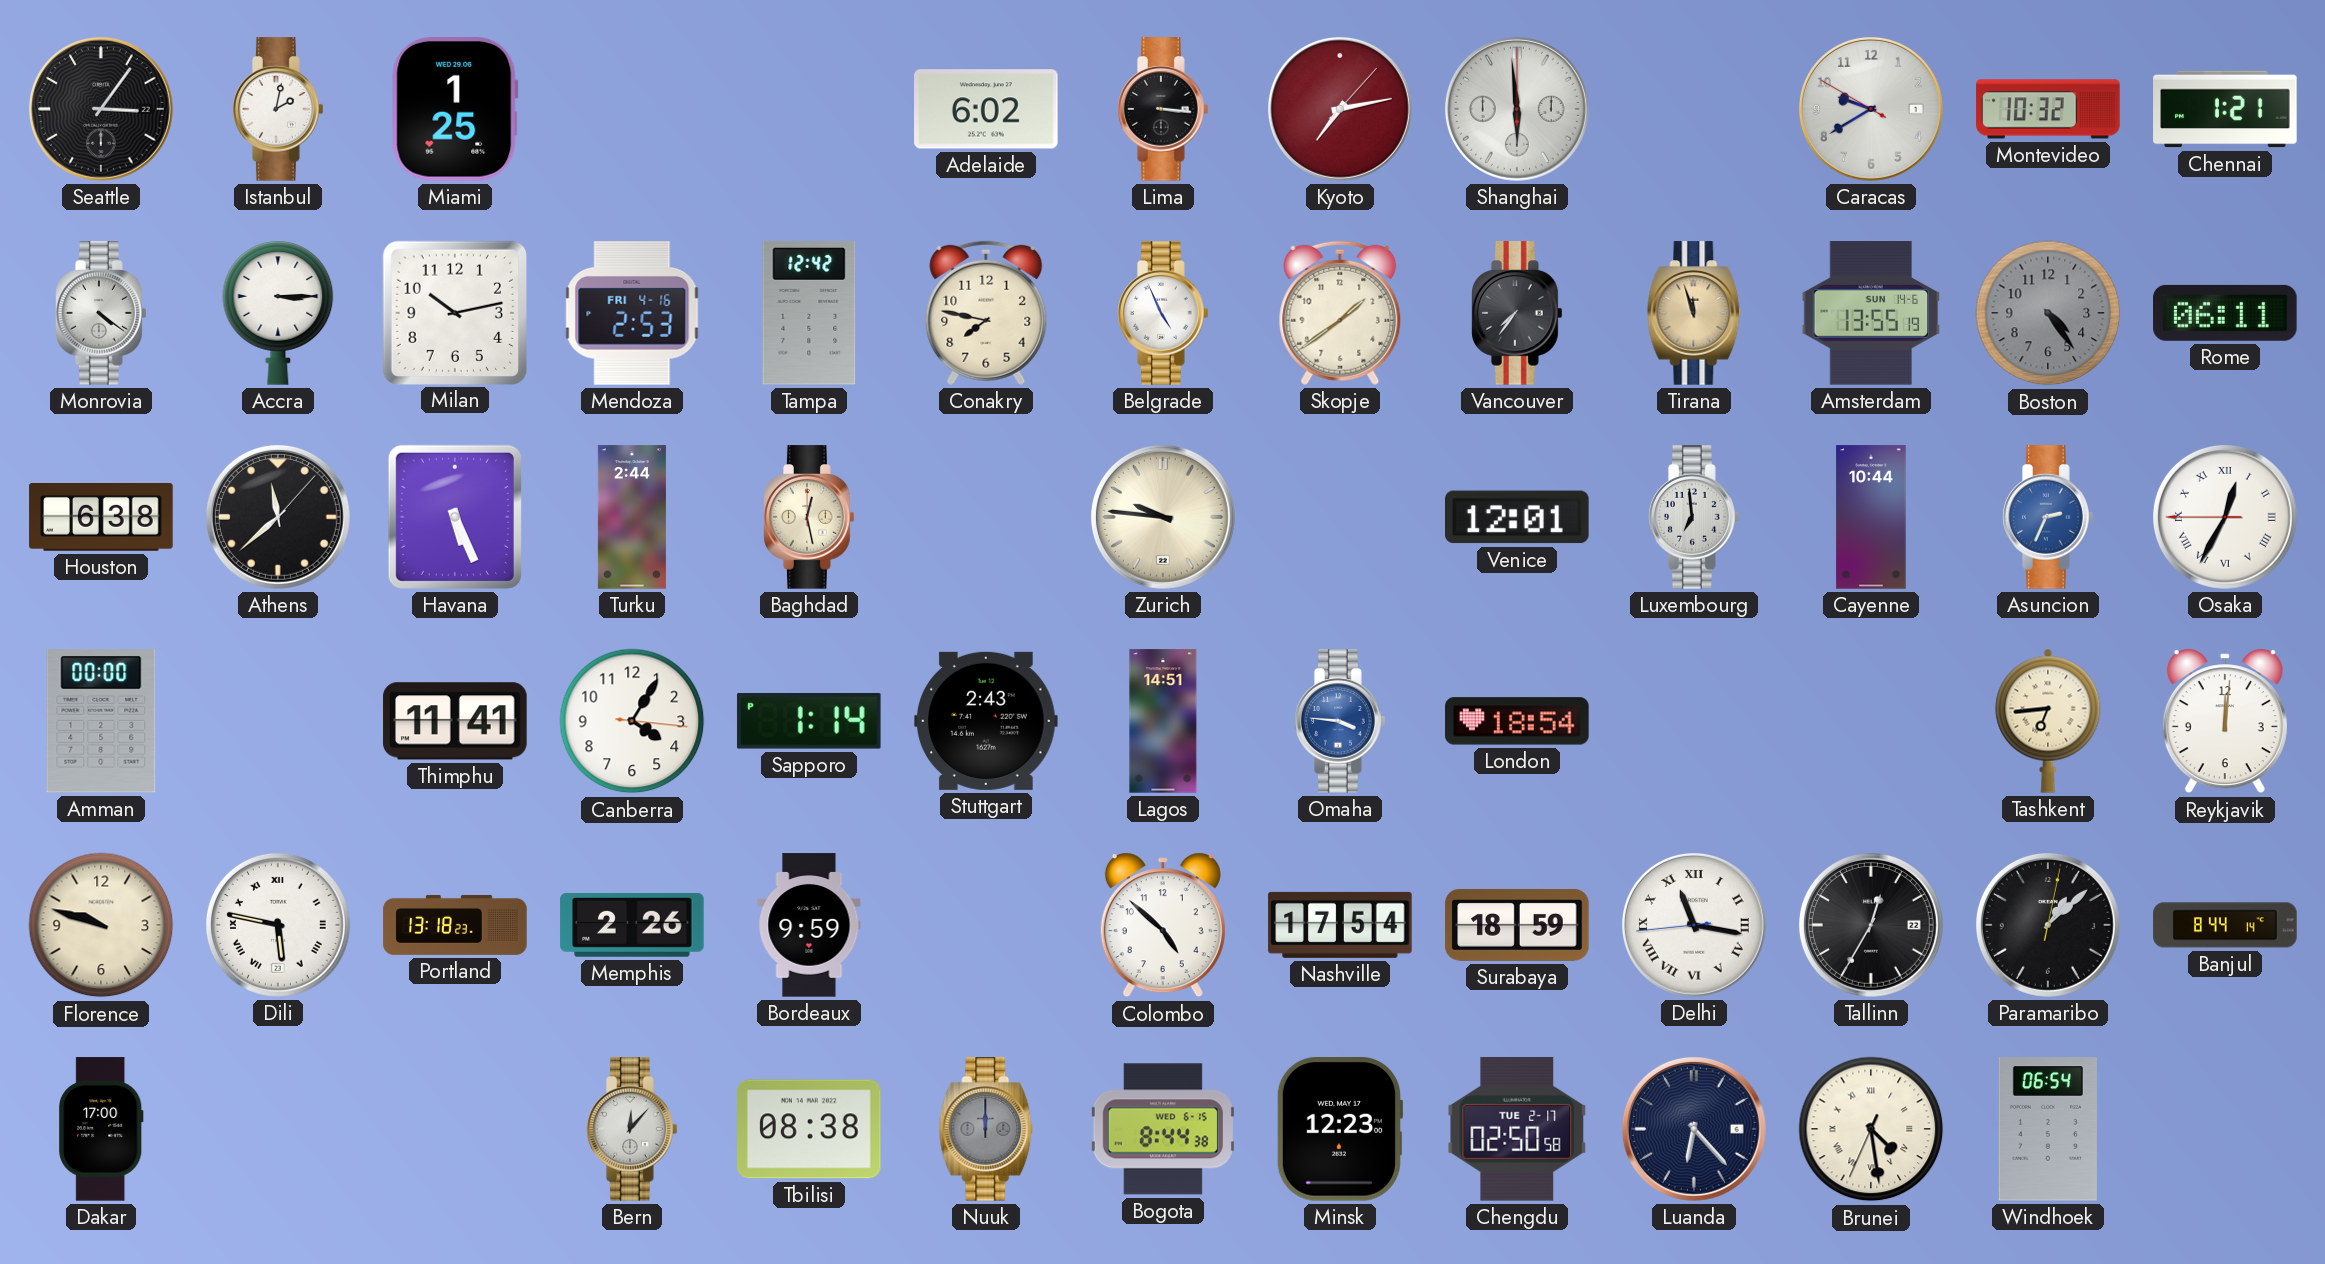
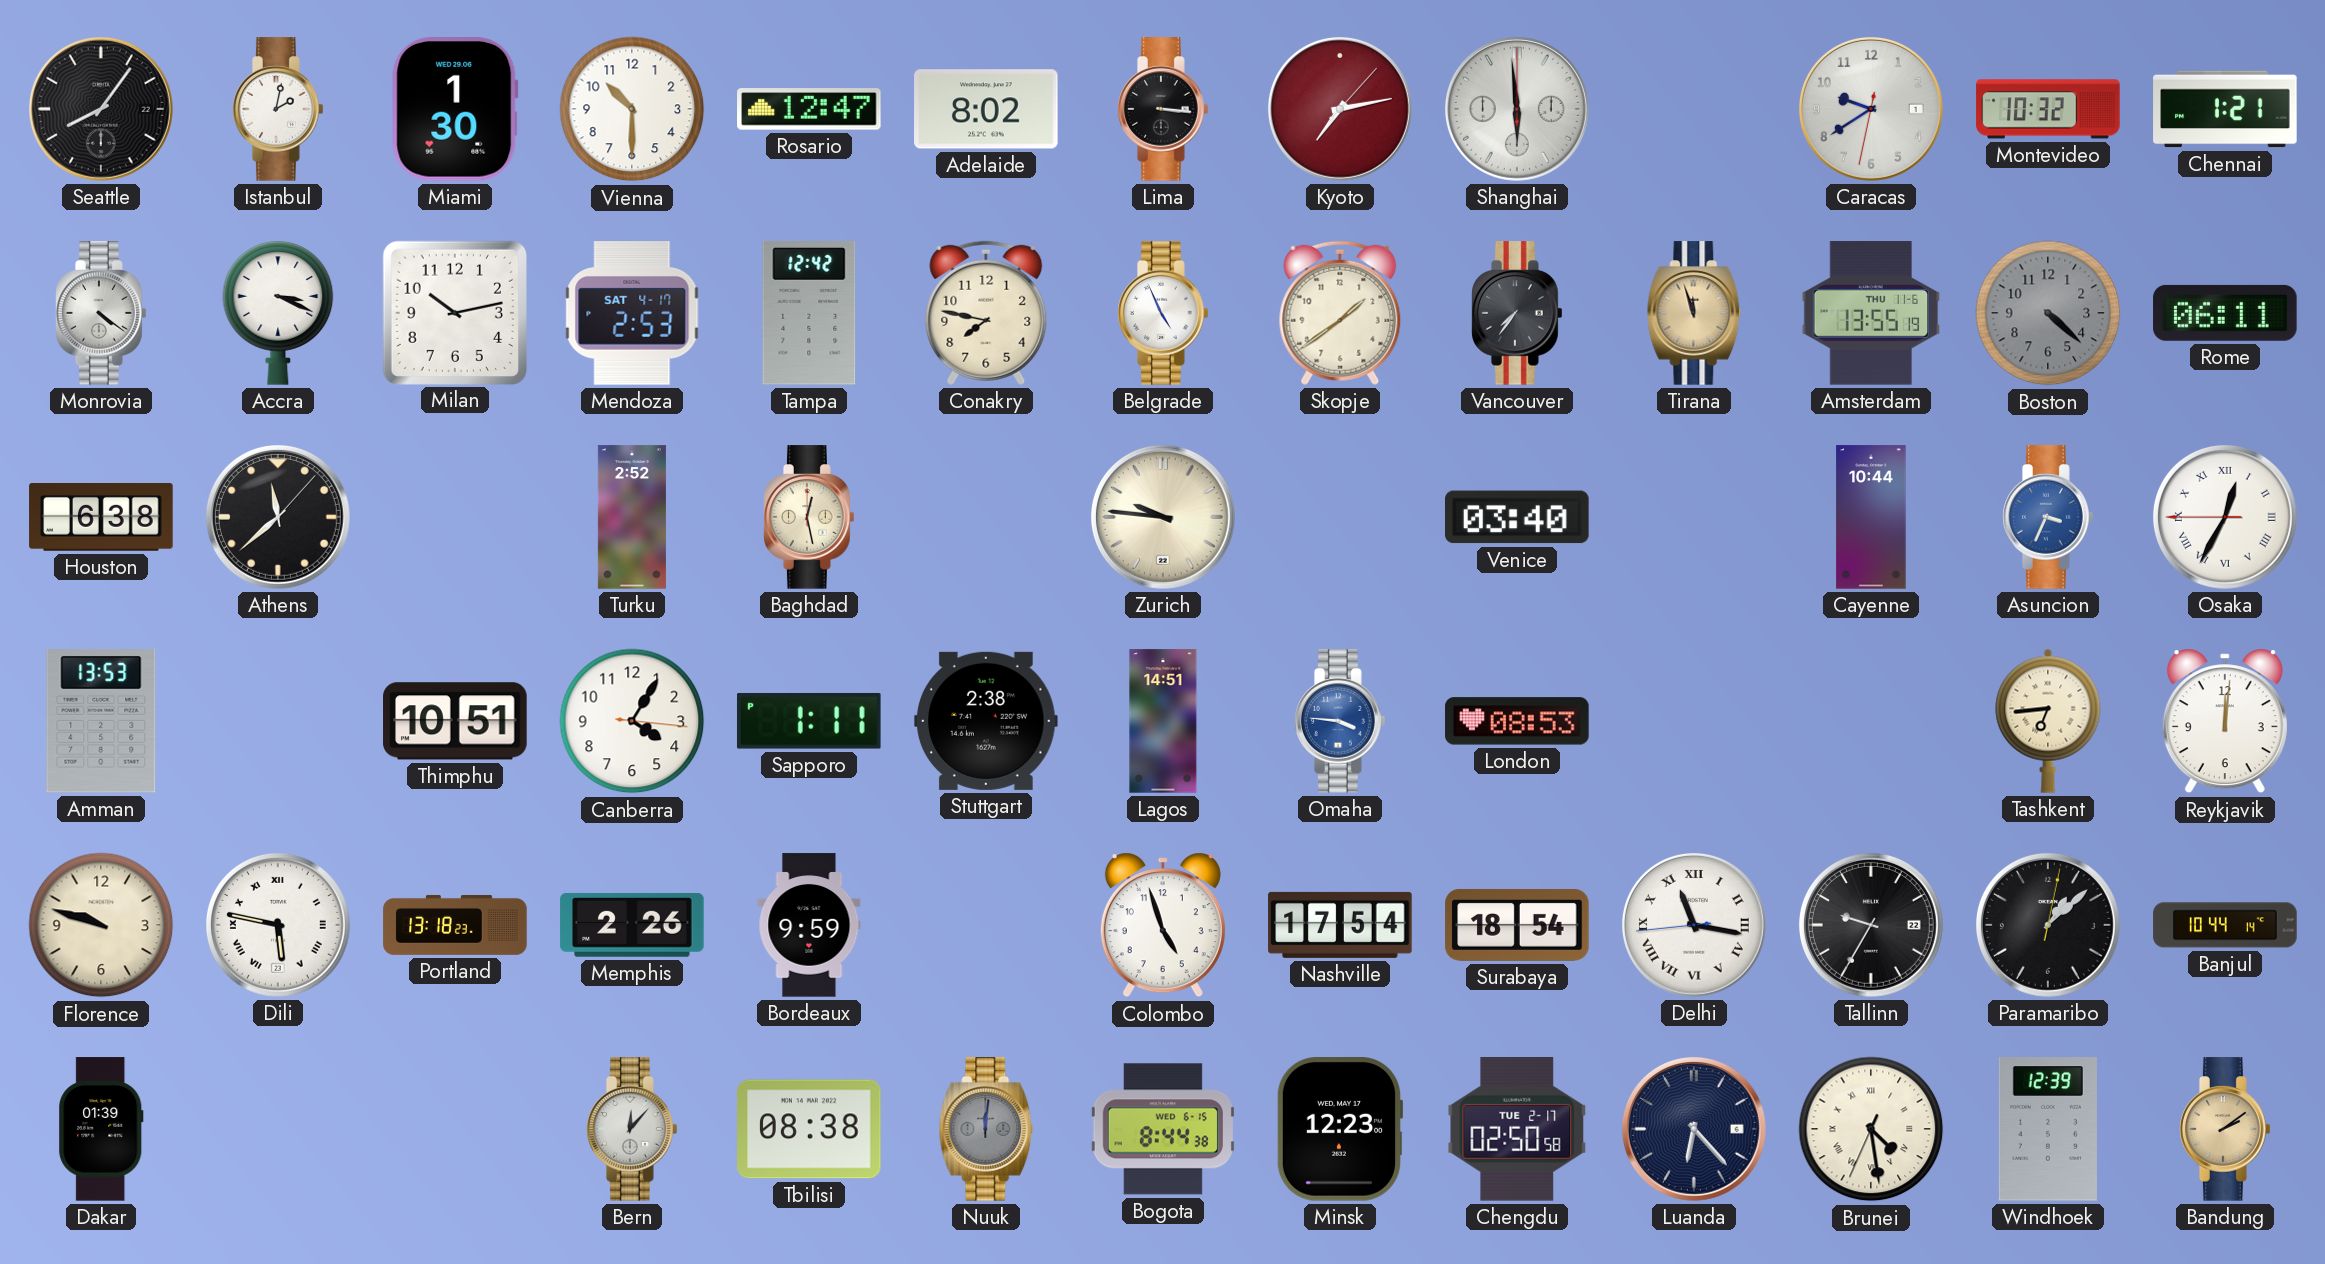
Seattle: 3:06 -> 8:06 (101, 109)
Miami: 1:25 -> 1:30 (455, 110)
Vienna: none -> 10:30 (632, 109)
Rosario: none -> 12:47 (809, 109)
Adelaide: 6:02 -> 8:02 (986, 109)
Caracas: 9:39:50 -> 9:39:32 (1871, 109)
Accra: 3:15 -> 3:19 (278, 313)
Mendoza date: FRI 4-16 -> SAT 4-17 (632, 313)
Amsterdam date: SUN 14-6 -> THU 11-6 (1871, 313)
Boston: 4:24 -> 4:22 (2048, 313)
Havana: 5:26 -> none (455, 517)
Turku: 2:44 -> 2:52 (632, 517)
Venice: 12:01 -> 03:40 (1517, 517)
Luxembourg: 6:59 -> none (1694, 517)
Asuncion: 2:34 -> 3:34 (2048, 517)
Amman: 00:00 -> 13:53 (101, 722)
Thimphu: 11:41 -> 10:51 (455, 721)
Sapporo: 1:14 -> 1:11 (809, 721)
Stuttgart: 2:43 -> 2:38 (986, 721)
London: 18:54 -> 08:53 (1517, 721)
Colombo: 4:52 -> 4:57 (1163, 925)
Surabaya: 18:59 -> 18:54 (1517, 925)
Tallinn: 12:35 -> 9:35 (1871, 925)
Banjul: 8:44 -> 10:44 (2225, 925)
Dakar: 17:00 -> 01:39 (101, 1129)
Nuuk: 12:00 -> 12:01 (986, 1129)
Windhoek: 06:54 -> 12:39 (2048, 1129)
Bandung: none -> 2:09 (2225, 1129)
